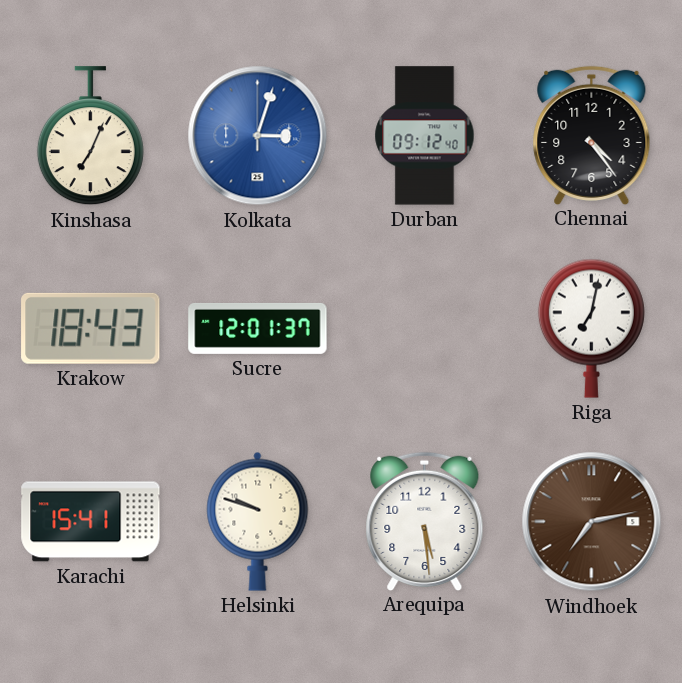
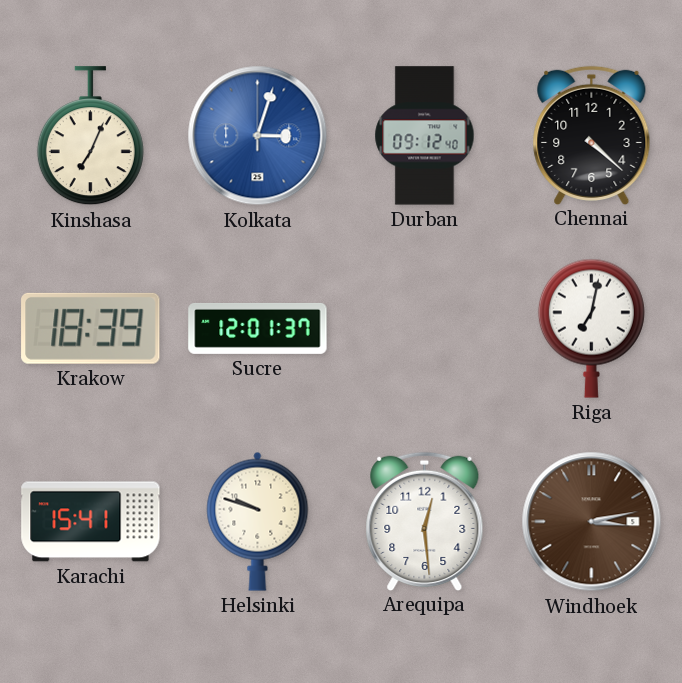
Chennai: 4:24 -> 4:22 (592, 135)
Krakow: 18:43 -> 18:39 (91, 328)
Arequipa: 5:29 -> 12:29 (425, 521)
Windhoek: 7:13 -> 3:13 (592, 522)
